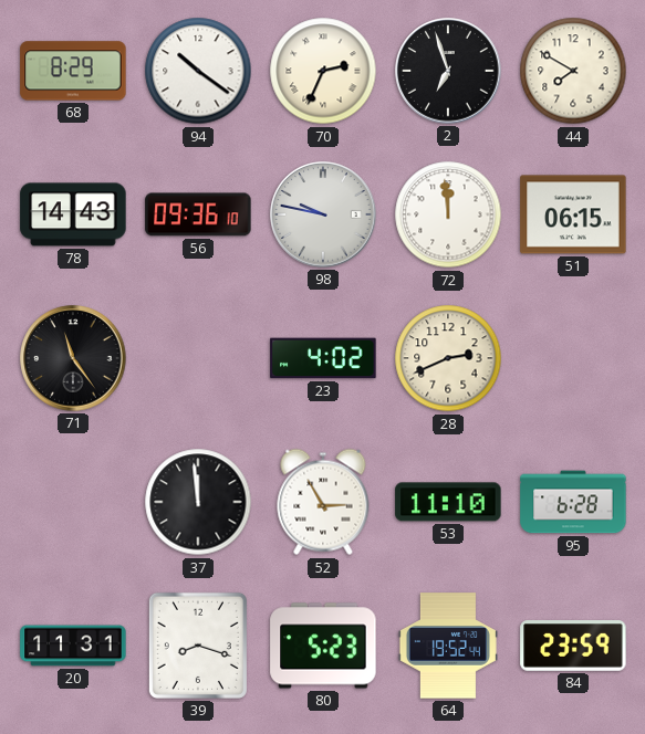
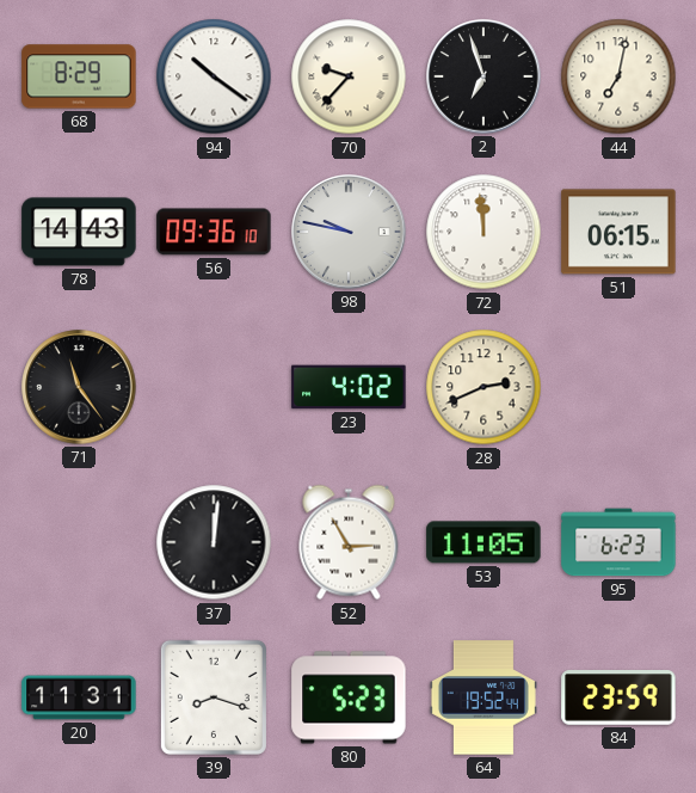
70: 2:34 -> 9:37 (349, 76)
44: 7:50 -> 7:02 (618, 76)
37: 11:59 -> 12:01 (214, 542)
53: 11:10 -> 11:05 (483, 542)
95: 6:28 -> 6:23 (618, 542)
